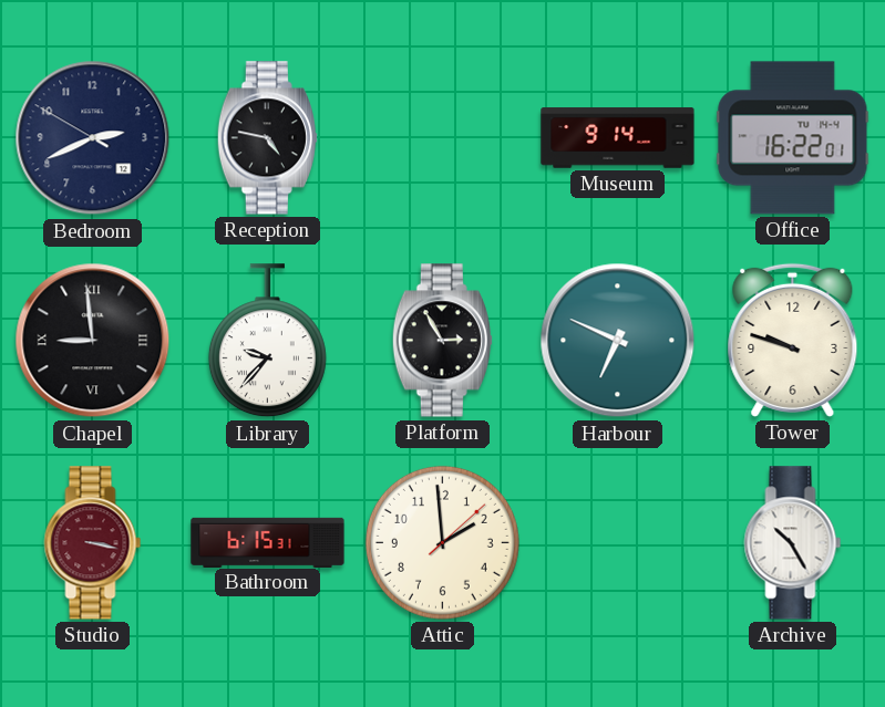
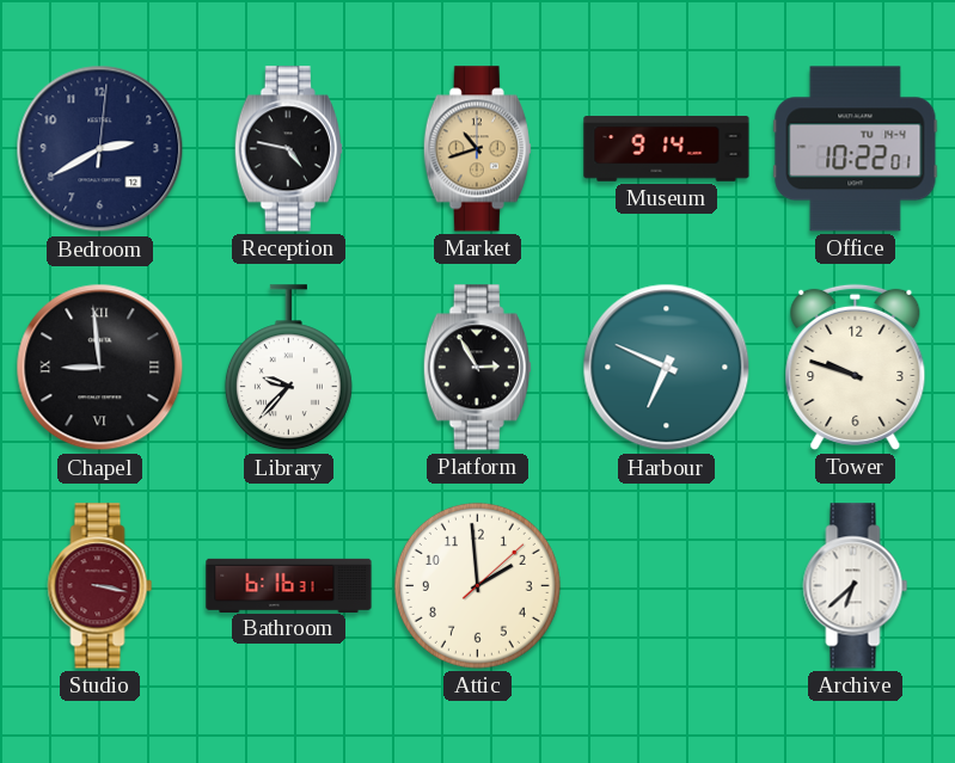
Bedroom: 2:40:50 -> 2:40:01 (100, 149)
Market: none -> 10:42 (477, 149)
Office: 16:22 -> 10:22 (856, 149)
Bathroom: 6:15 -> 6:16 (289, 585)
Archive: 10:25 -> 6:38 (856, 586)
